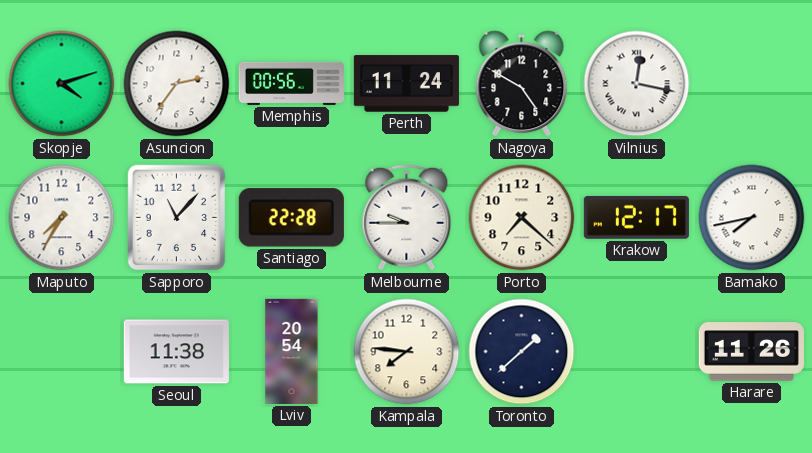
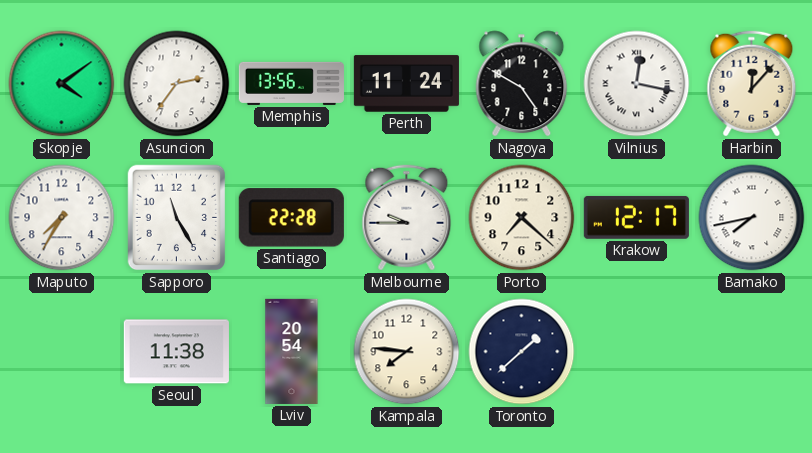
Skopje: 4:12 -> 4:09 (62, 84)
Memphis: 00:56 -> 13:56 (291, 83)
Harbin: none -> 12:07 (752, 84)
Sapporo: 11:07 -> 11:25 (177, 218)
Harare: 11:26 -> none (751, 352)
